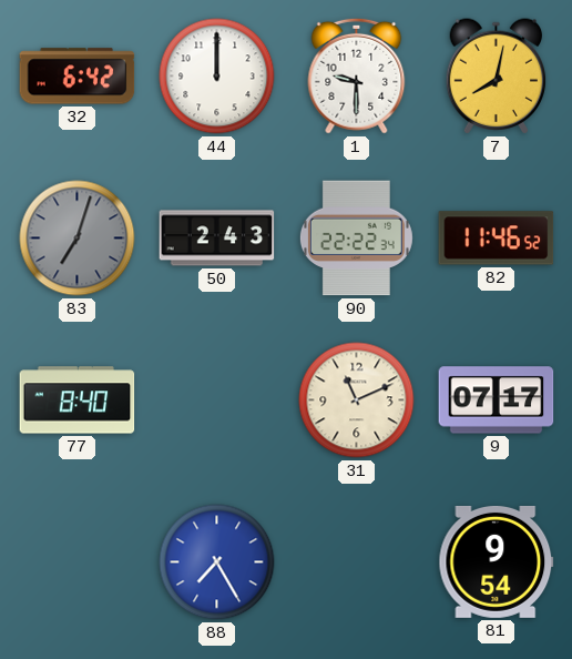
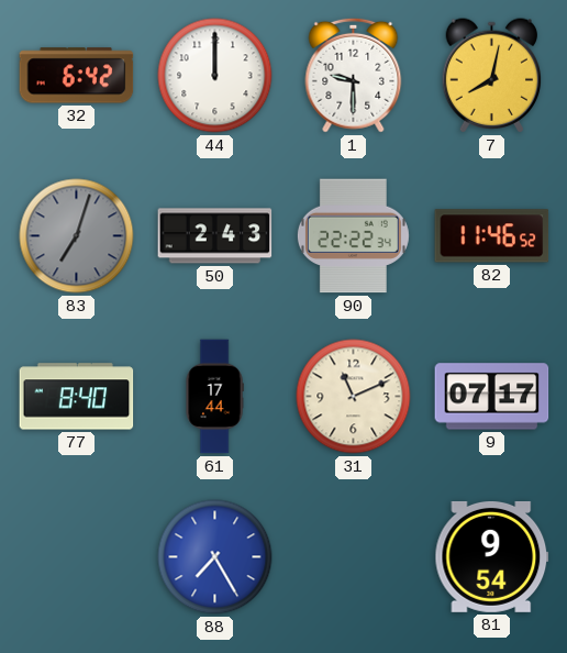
61: none -> 17:44 (214, 397)
